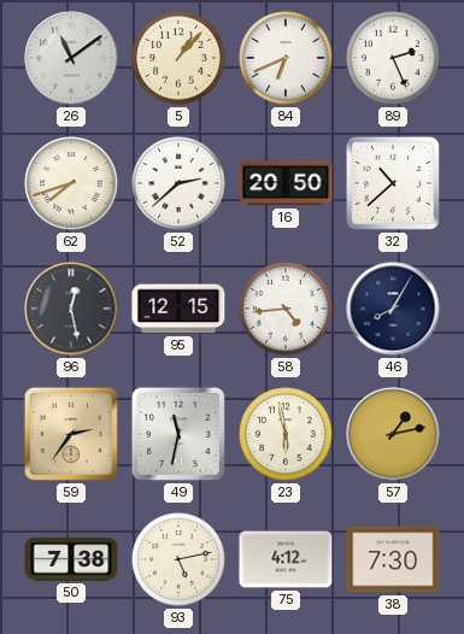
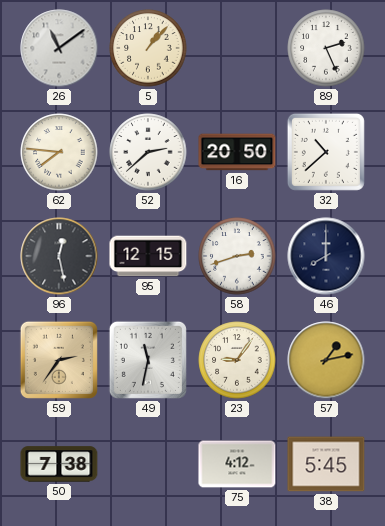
84: 6:41 -> none (286, 58)
62: 7:42 -> 7:46 (59, 152)
58: 4:44 -> 2:42 (237, 256)
46: 8:05 -> 8:00 (326, 256)
23: 5:58 -> 9:06 (237, 360)
93: 5:13 -> none (178, 559)
38: 7:30 -> 5:45 (326, 464)
